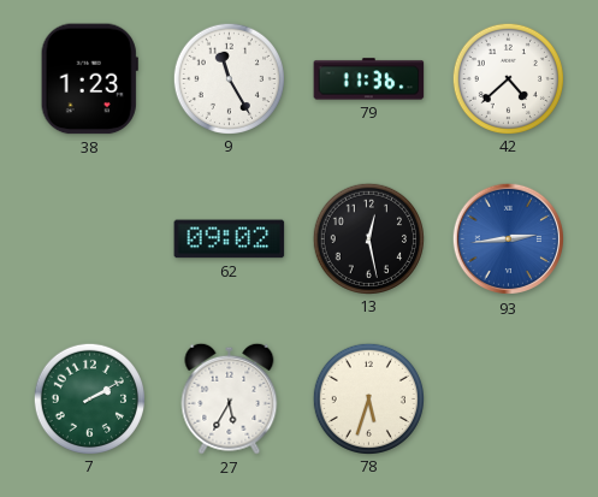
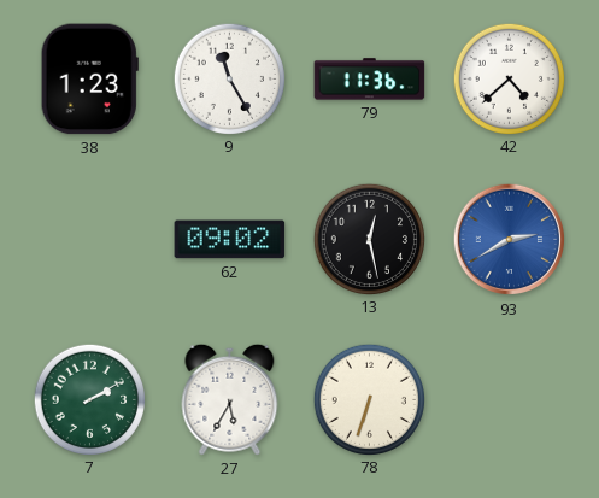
93: 2:44 -> 2:40 (510, 240)
78: 5:33 -> 6:33 (369, 399)
